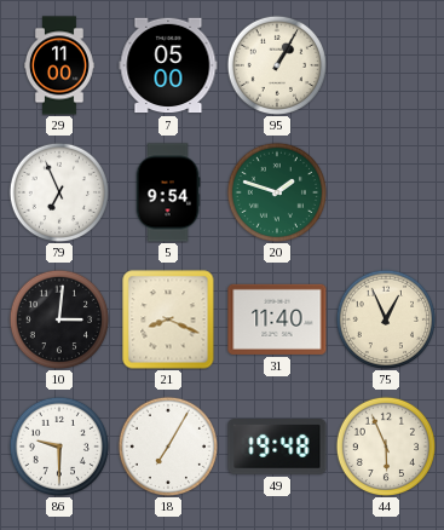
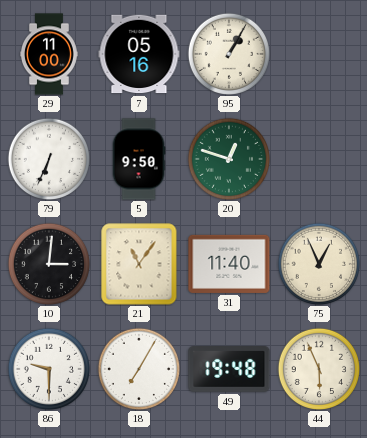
7: 05:00 -> 05:16 (139, 54)
79: 6:56 -> 6:34 (48, 158)
5: 9:54 -> 9:50 (139, 159)
20: 1:48 -> 12:48 (228, 158)
21: 8:19 -> 11:06 (139, 264)
